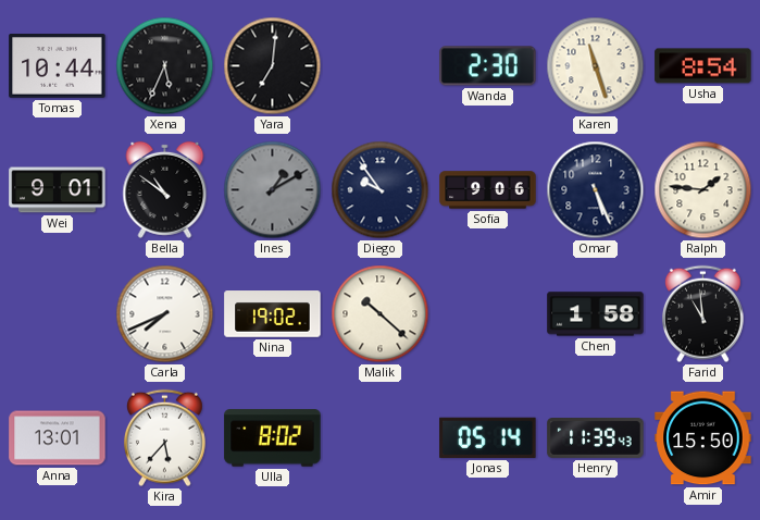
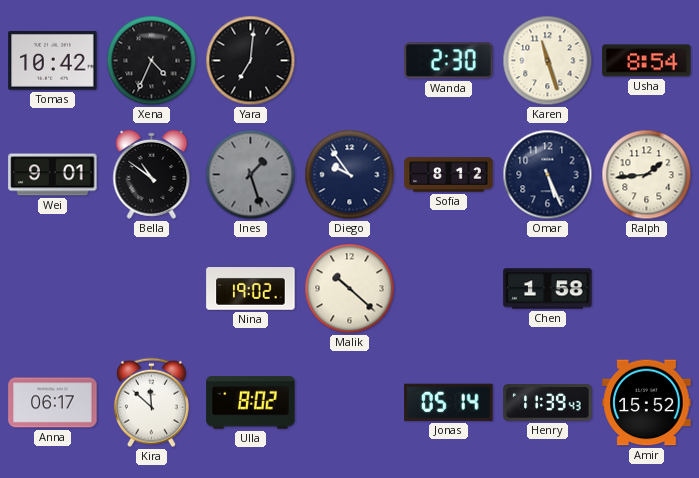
Tomas: 10:44 -> 10:42 (53, 61)
Xena: 5:34 -> 4:34 (152, 61)
Ines: 1:10 -> 1:27 (251, 175)
Sofia: 9:06 -> 8:12 (449, 175)
Ralph: 1:46 -> 1:44 (647, 175)
Carla: 7:41 -> none (165, 314)
Farid: 10:59 -> none (702, 314)
Anna: 13:01 -> 06:17 (53, 403)
Kira: 5:37 -> 11:52 (151, 403)
Amir: 15:50 -> 15:52 (647, 403)
